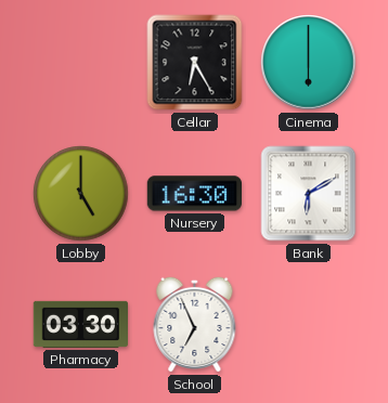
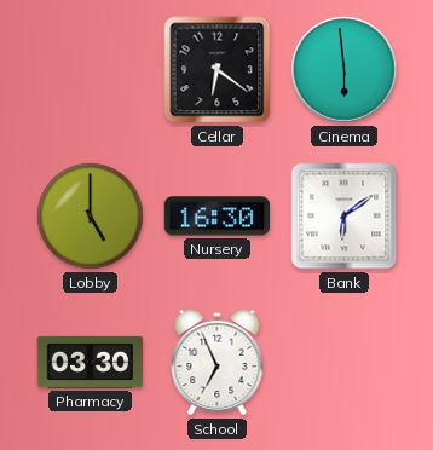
Cellar: 6:25 -> 6:21 (218, 70)
Cinema: 6:00 -> 5:59 (345, 70)
Bank: 6:10 -> 6:09 (345, 217)
